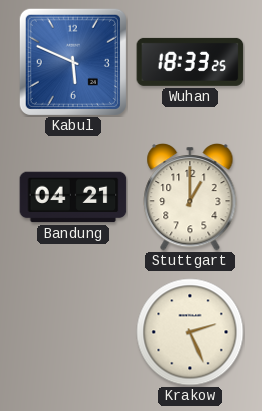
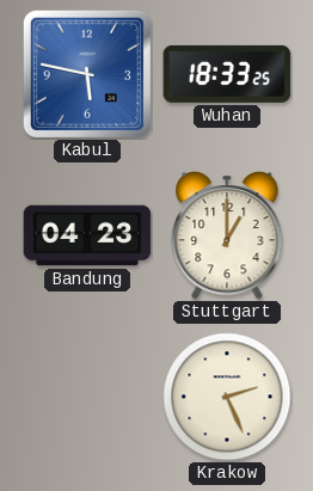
Kabul: 5:49 -> 5:47 (87, 74)
Bandung: 04:21 -> 04:23 (87, 235)
